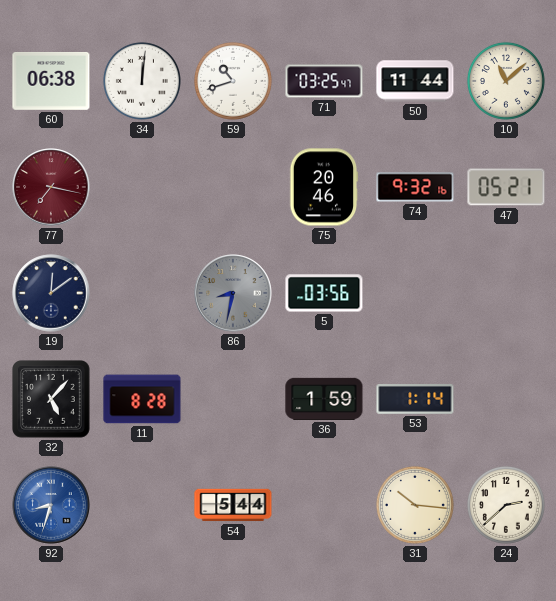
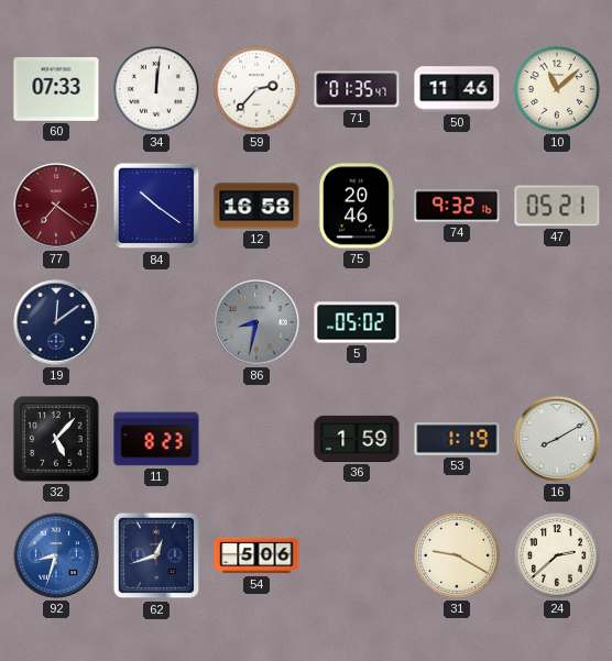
60: 06:38 -> 07:33 (56, 90)
59: 10:42 -> 2:37 (256, 89)
71: 03:25 -> 01:35 (357, 89)
50: 11:44 -> 11:46 (457, 89)
77: 7:17 -> 7:21 (56, 206)
84: none -> 10:21 (156, 206)
12: none -> 16:58 (256, 206)
5: 03:56 -> 05:02 (357, 322)
11: 8:28 -> 8:23 (156, 439)
53: 1:14 -> 1:19 (457, 440)
16: none -> 8:10 (557, 439)
62: none -> 12:42 (156, 555)
54: 5:44 -> 5:06 (256, 555)
31: 10:16 -> 9:20 (457, 555)
